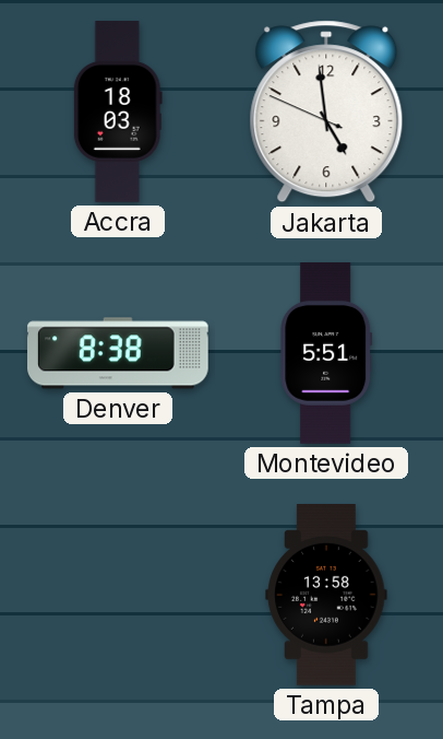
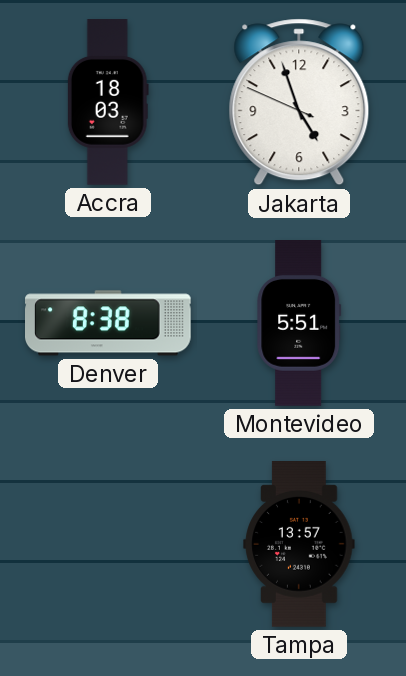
Jakarta: 4:58 -> 4:56 (299, 102)
Tampa: 13:58 -> 13:57 (299, 545)
